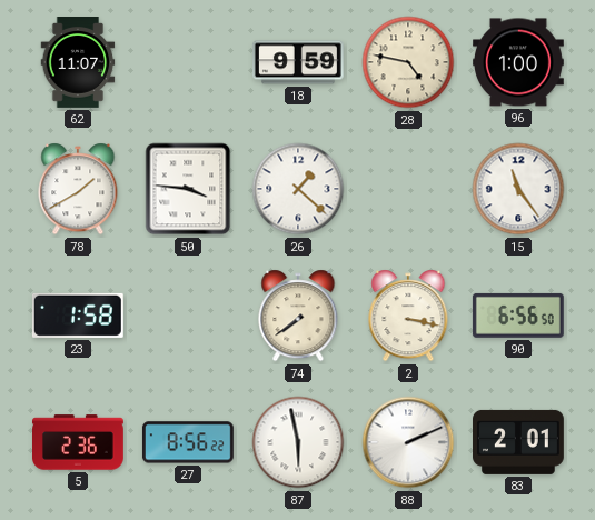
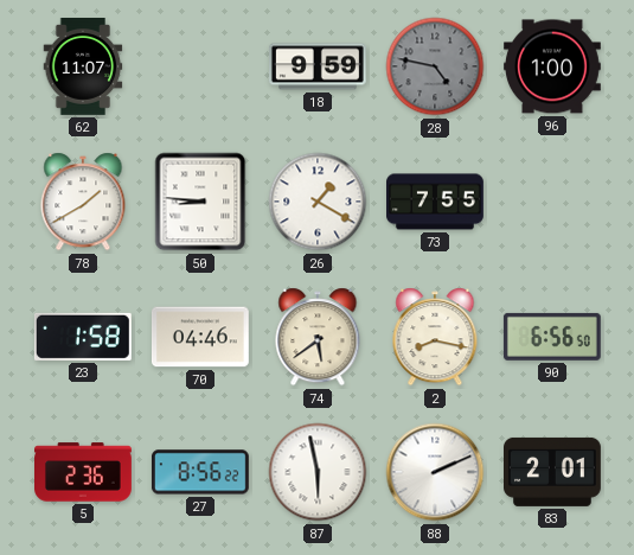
28 dial: cream -> grey (435, 66)
50: 3:46 -> 8:46 (200, 202)
26: 1:22 -> 1:20 (318, 202)
73: none -> 7:55 (436, 202)
15: 11:24 -> none (518, 189)
70: none -> 04:46 (200, 337)
74: 7:39 -> 5:39 (318, 337)
2: 3:17 -> 8:17 (435, 337)
